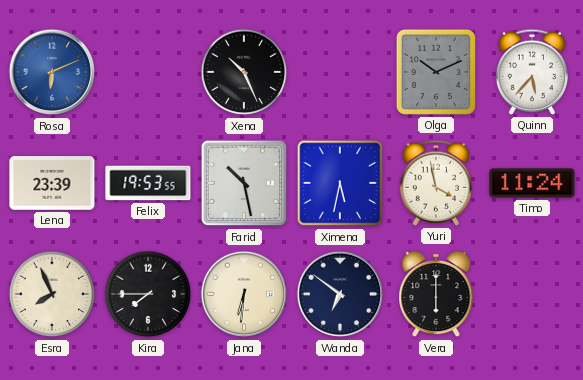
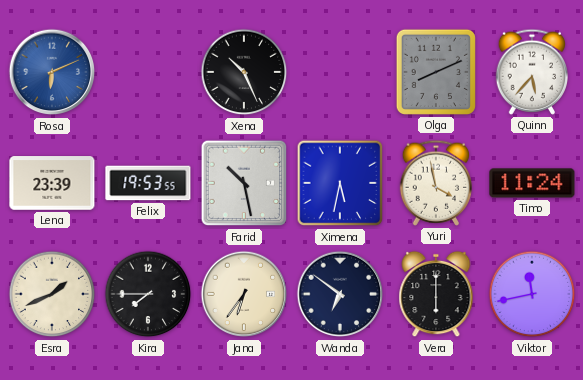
Olga: 10:11 -> 8:11 (436, 72)
Esra: 7:56 -> 1:41 (52, 294)
Jana: 6:31 -> 6:36 (244, 294)
Viktor: none -> 11:43 (532, 294)
